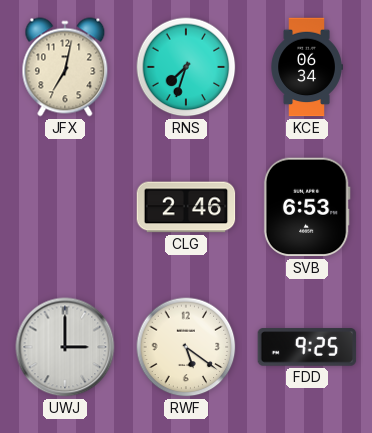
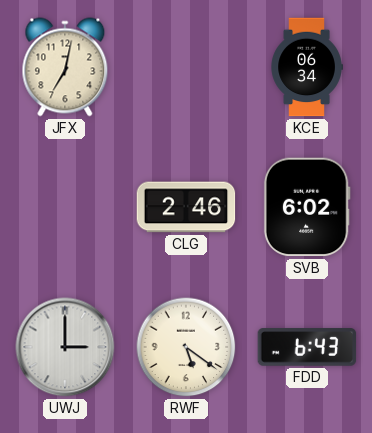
RNS: 7:33 -> none (186, 67)
SVB: 6:53 -> 6:02 (307, 207)
FDD: 9:25 -> 6:43 (307, 347)
